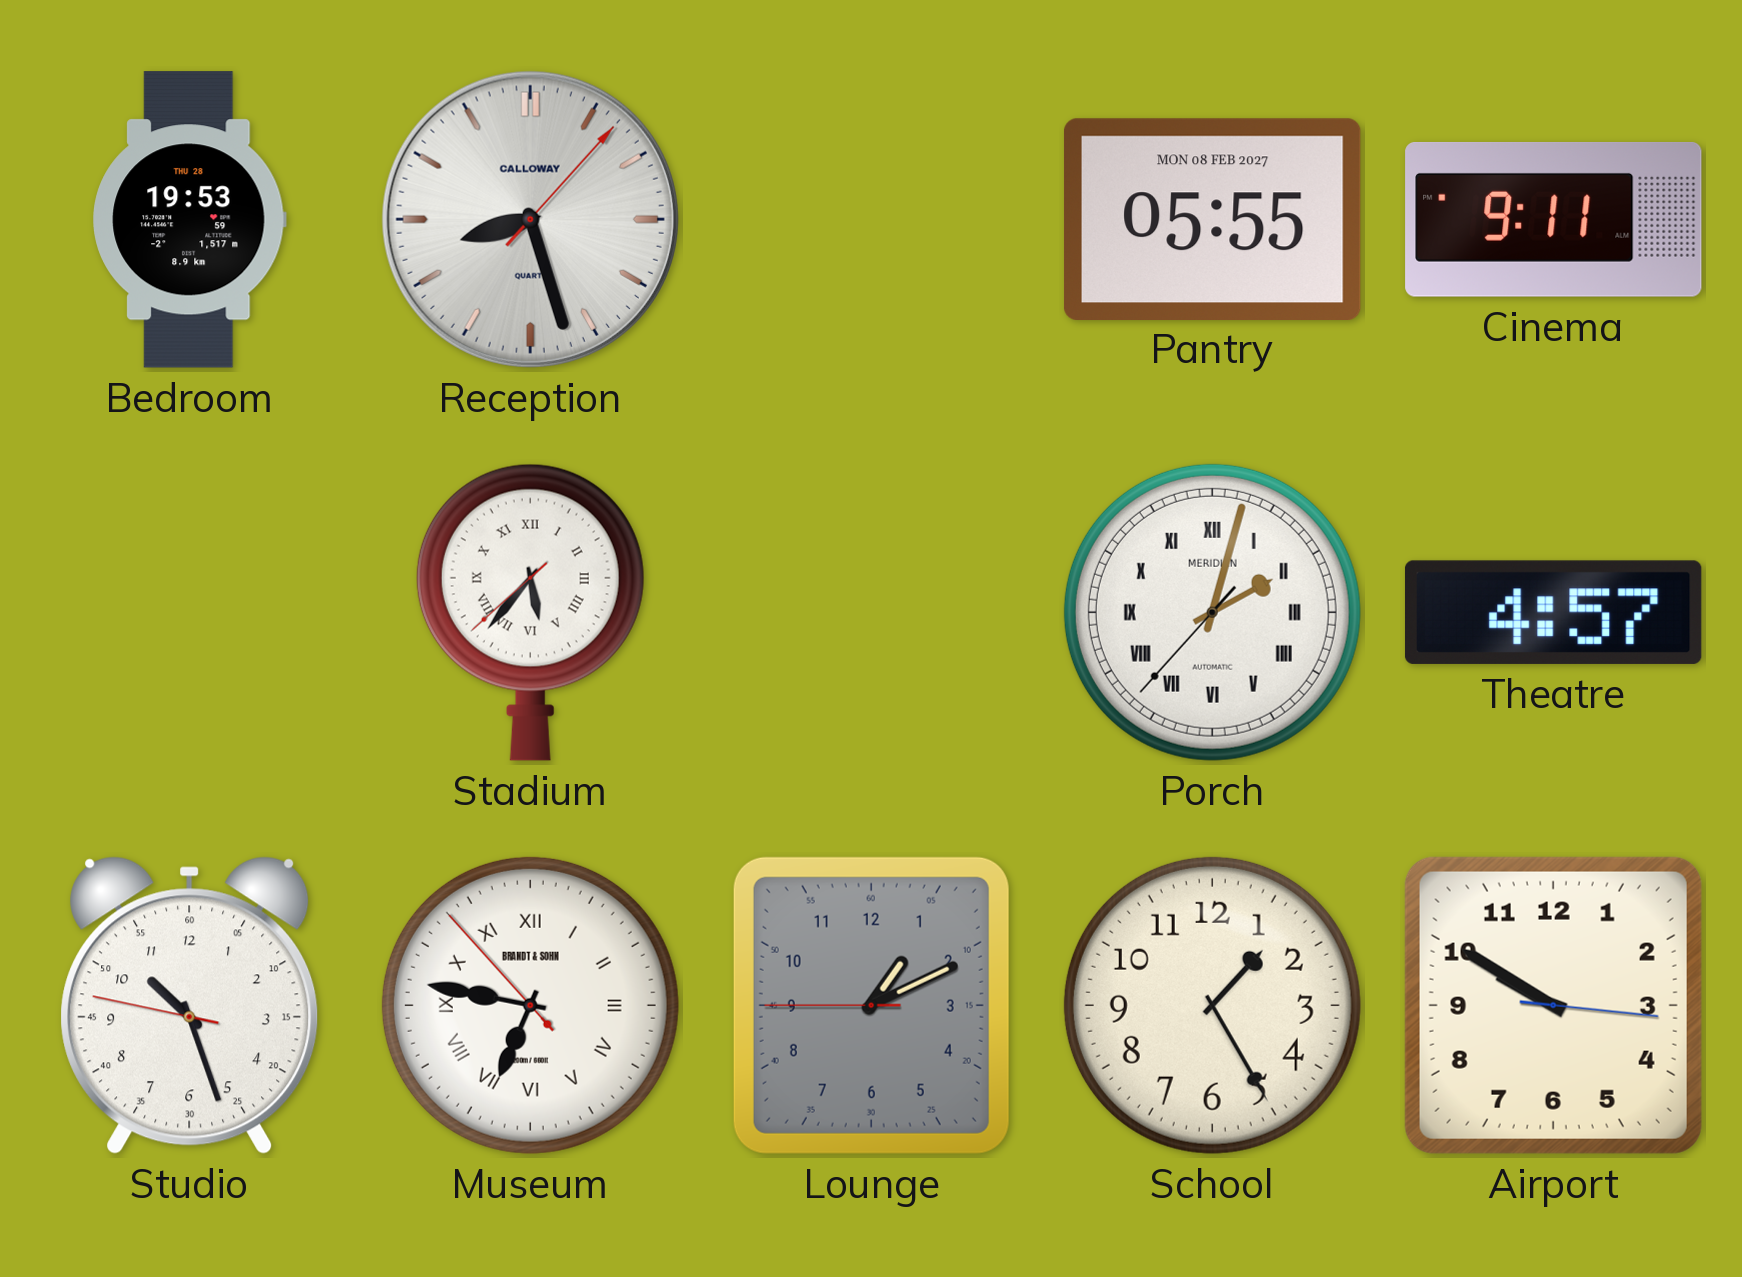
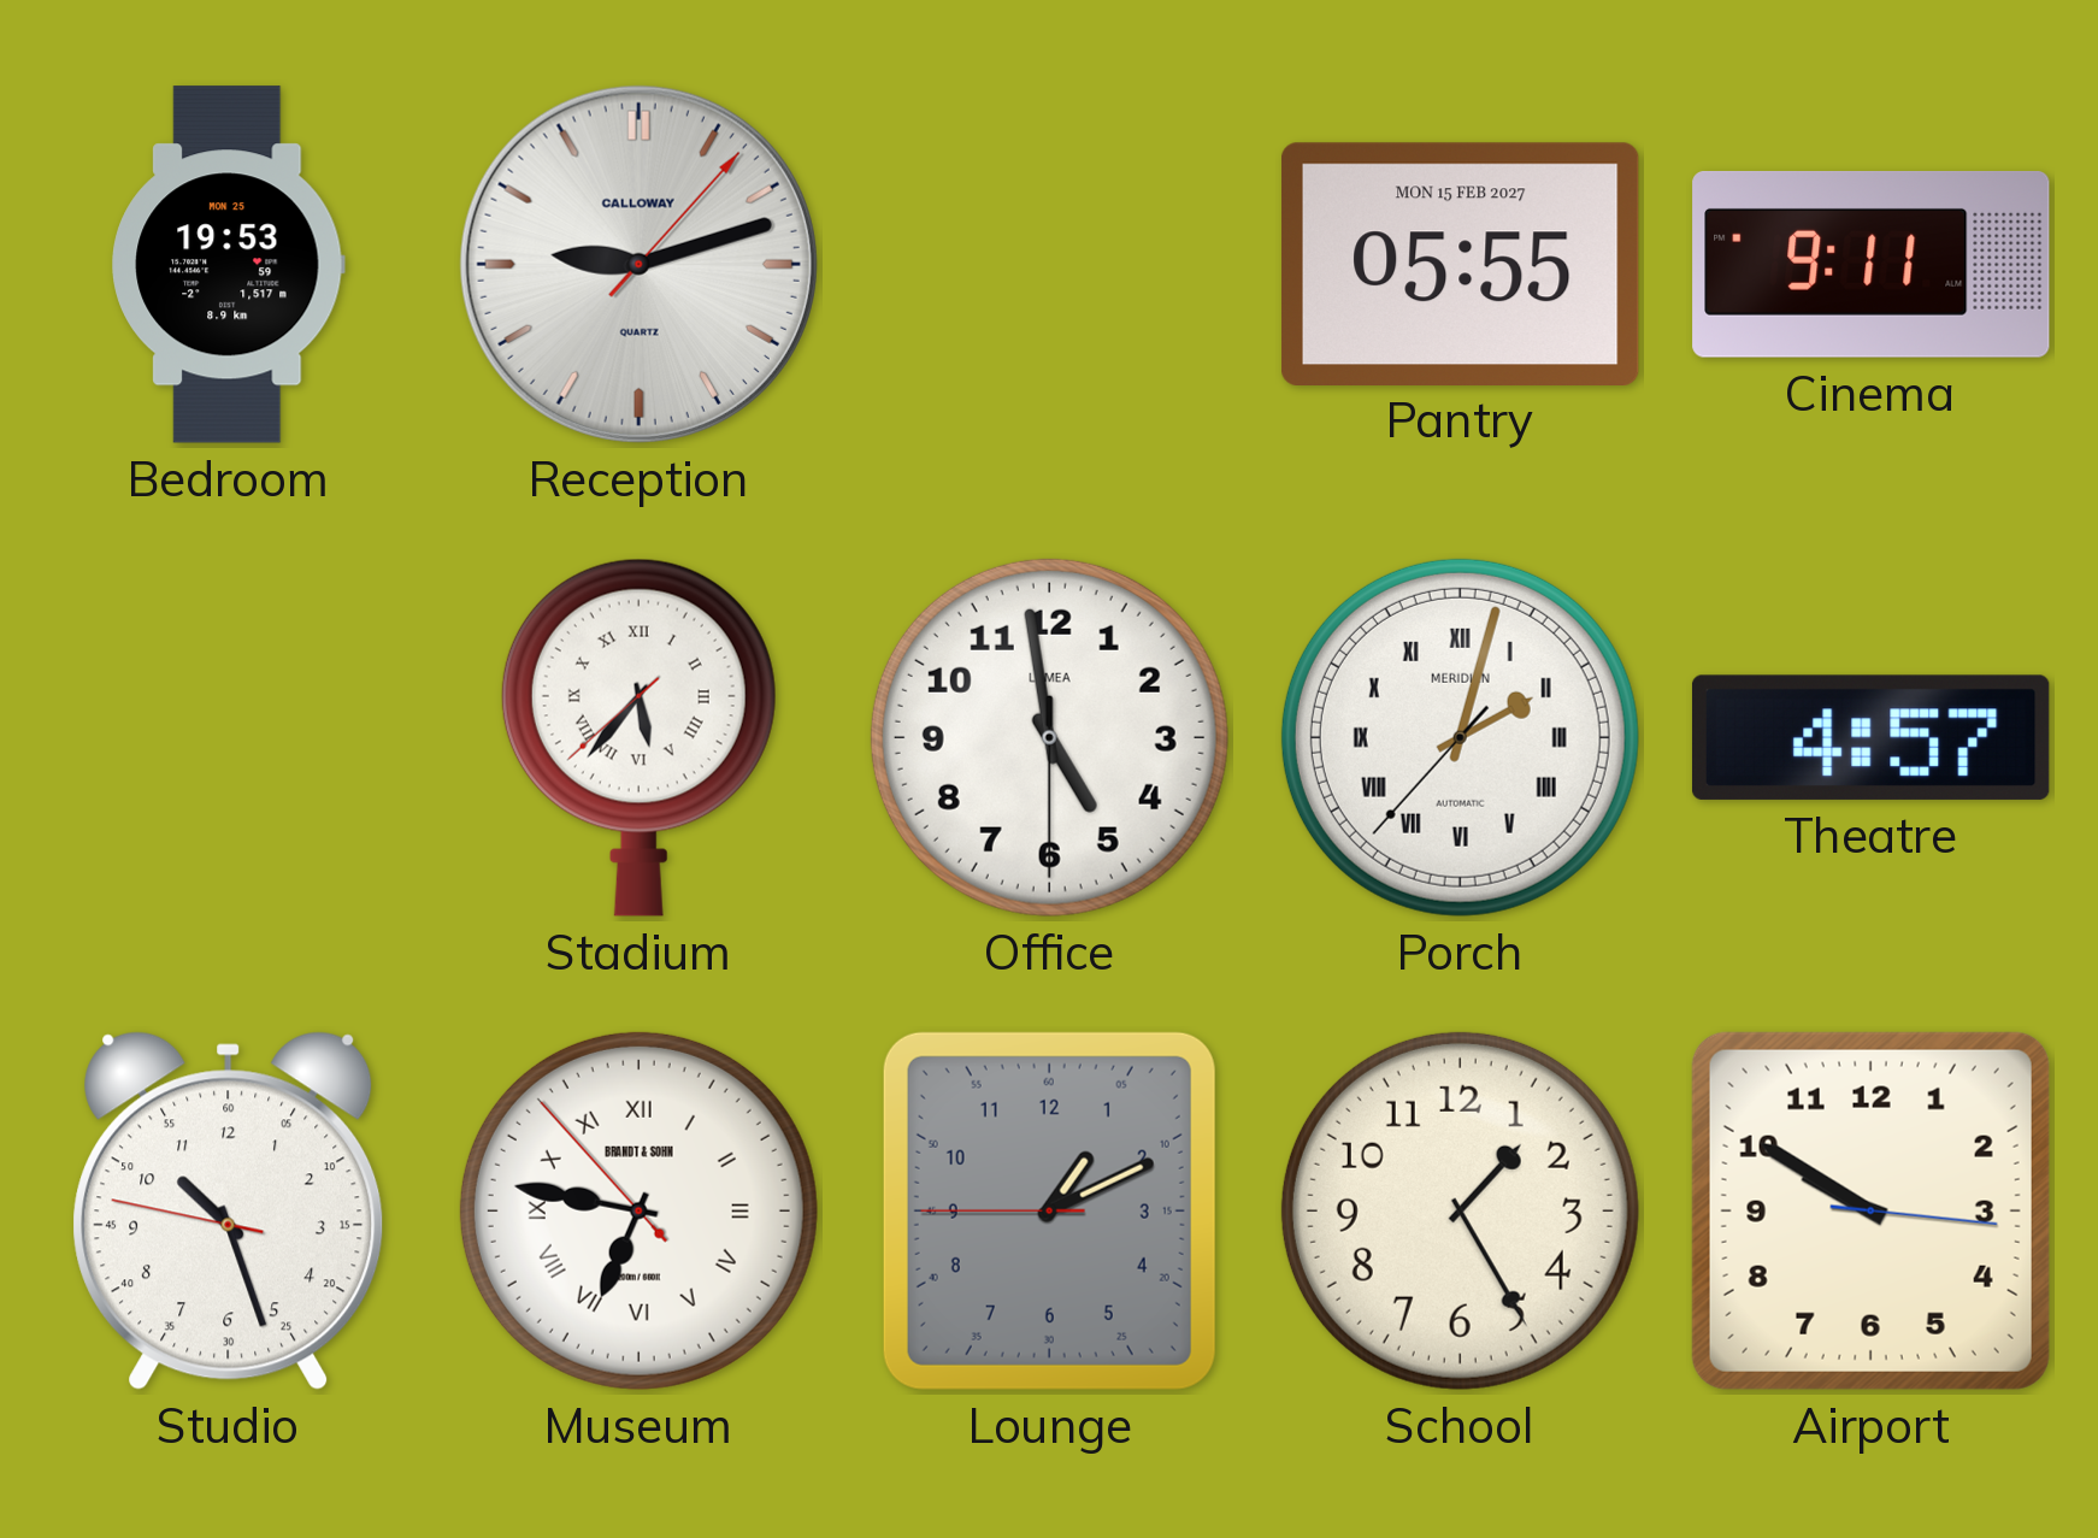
Bedroom date: THU 28 -> MON 25 (229, 265)
Reception: 8:27 -> 9:12 (638, 264)
Pantry date: MON 08 FEB 2027 -> MON 15 FEB 2027 (1460, 264)
Office: none -> 4:58 (1049, 737)
